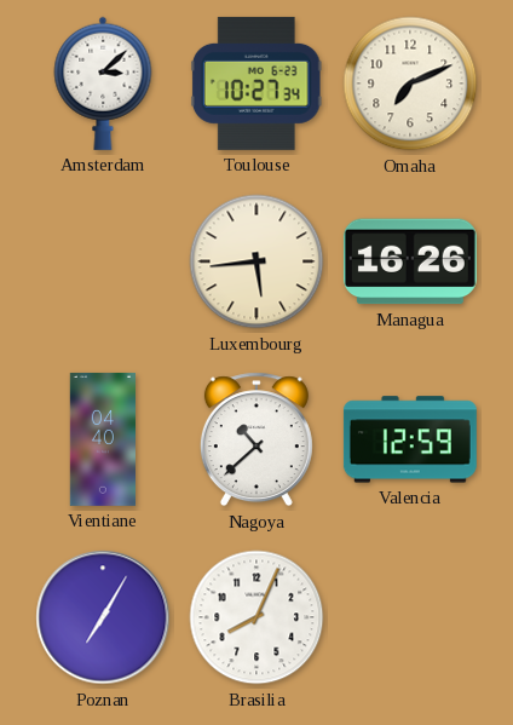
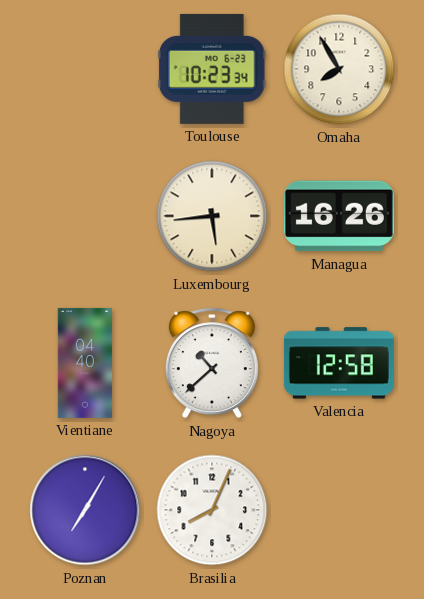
Amsterdam: 3:08 -> none (103, 84)
Toulouse: 10:27 -> 10:23 (212, 69)
Omaha: 7:11 -> 7:55 (339, 69)
Valencia: 12:59 -> 12:58 (339, 363)
